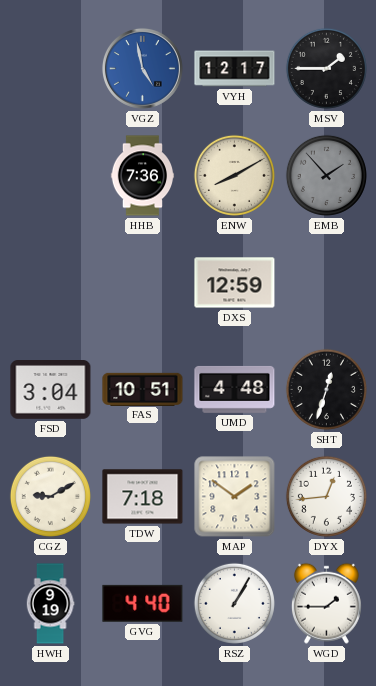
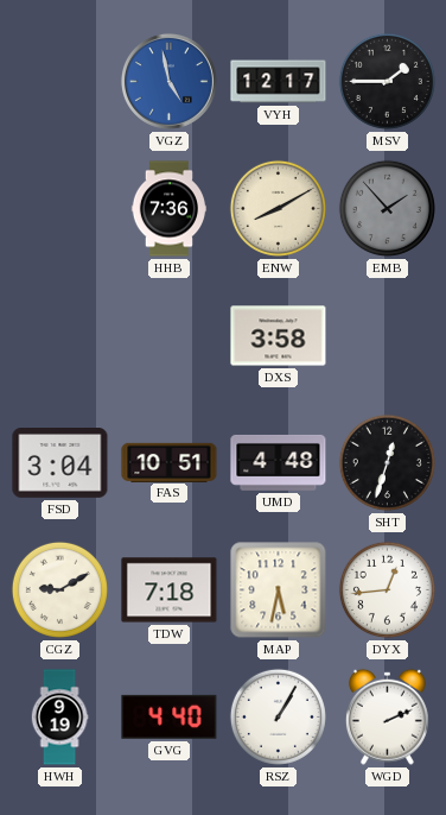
DXS: 12:59 -> 3:58 (279, 336)
MAP: 1:51 -> 5:32 (279, 590)
WGD: 1:45 -> 2:11 (387, 716)
